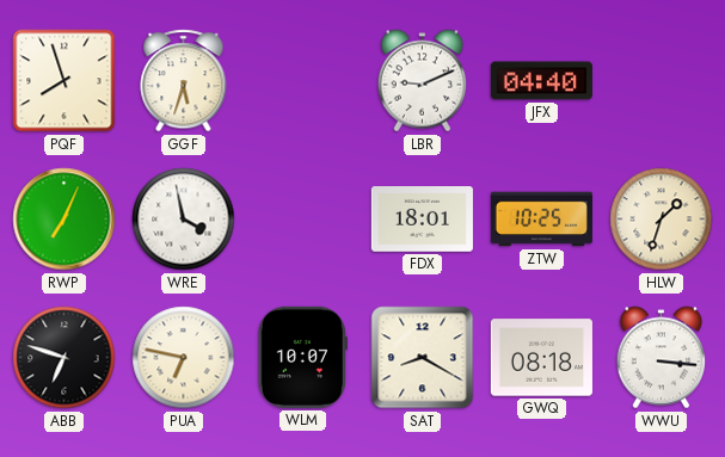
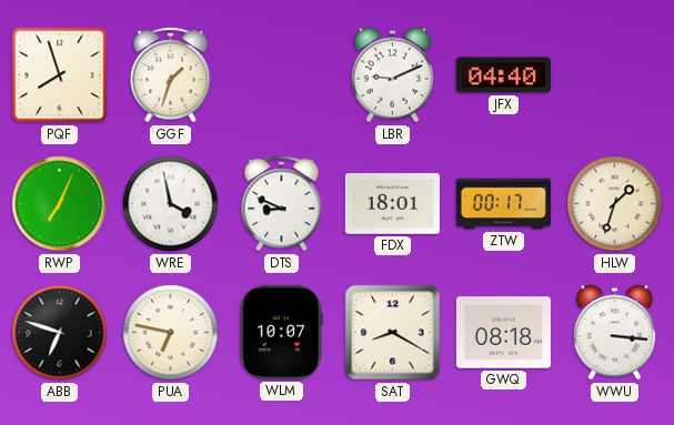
GGF: 5:33 -> 1:33 (171, 75)
DTS: none -> 8:49 (282, 204)
ZTW: 10:25 -> 00:17 (503, 204)
